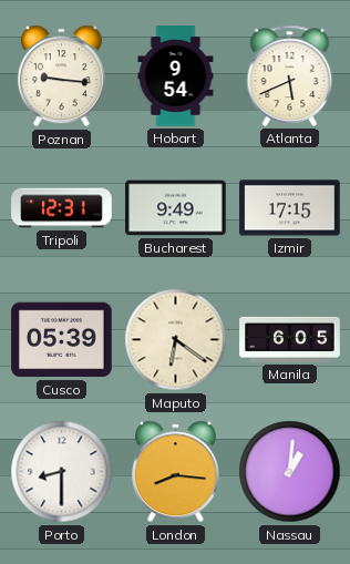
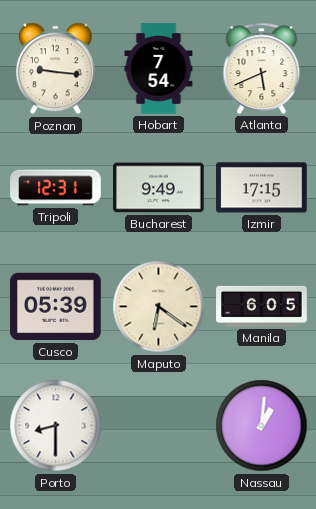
Hobart: 9:54 -> 7:54 (159, 69)
London: 8:16 -> none (175, 472)
